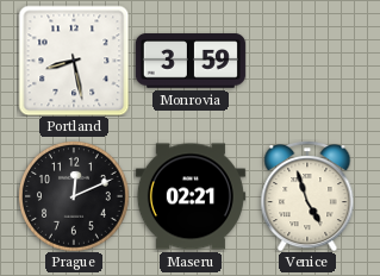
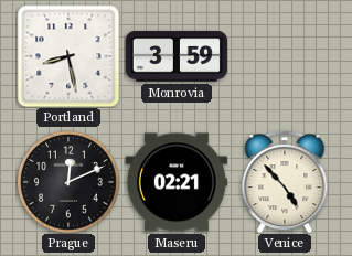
Venice: 4:57 -> 4:53 (285, 182)
